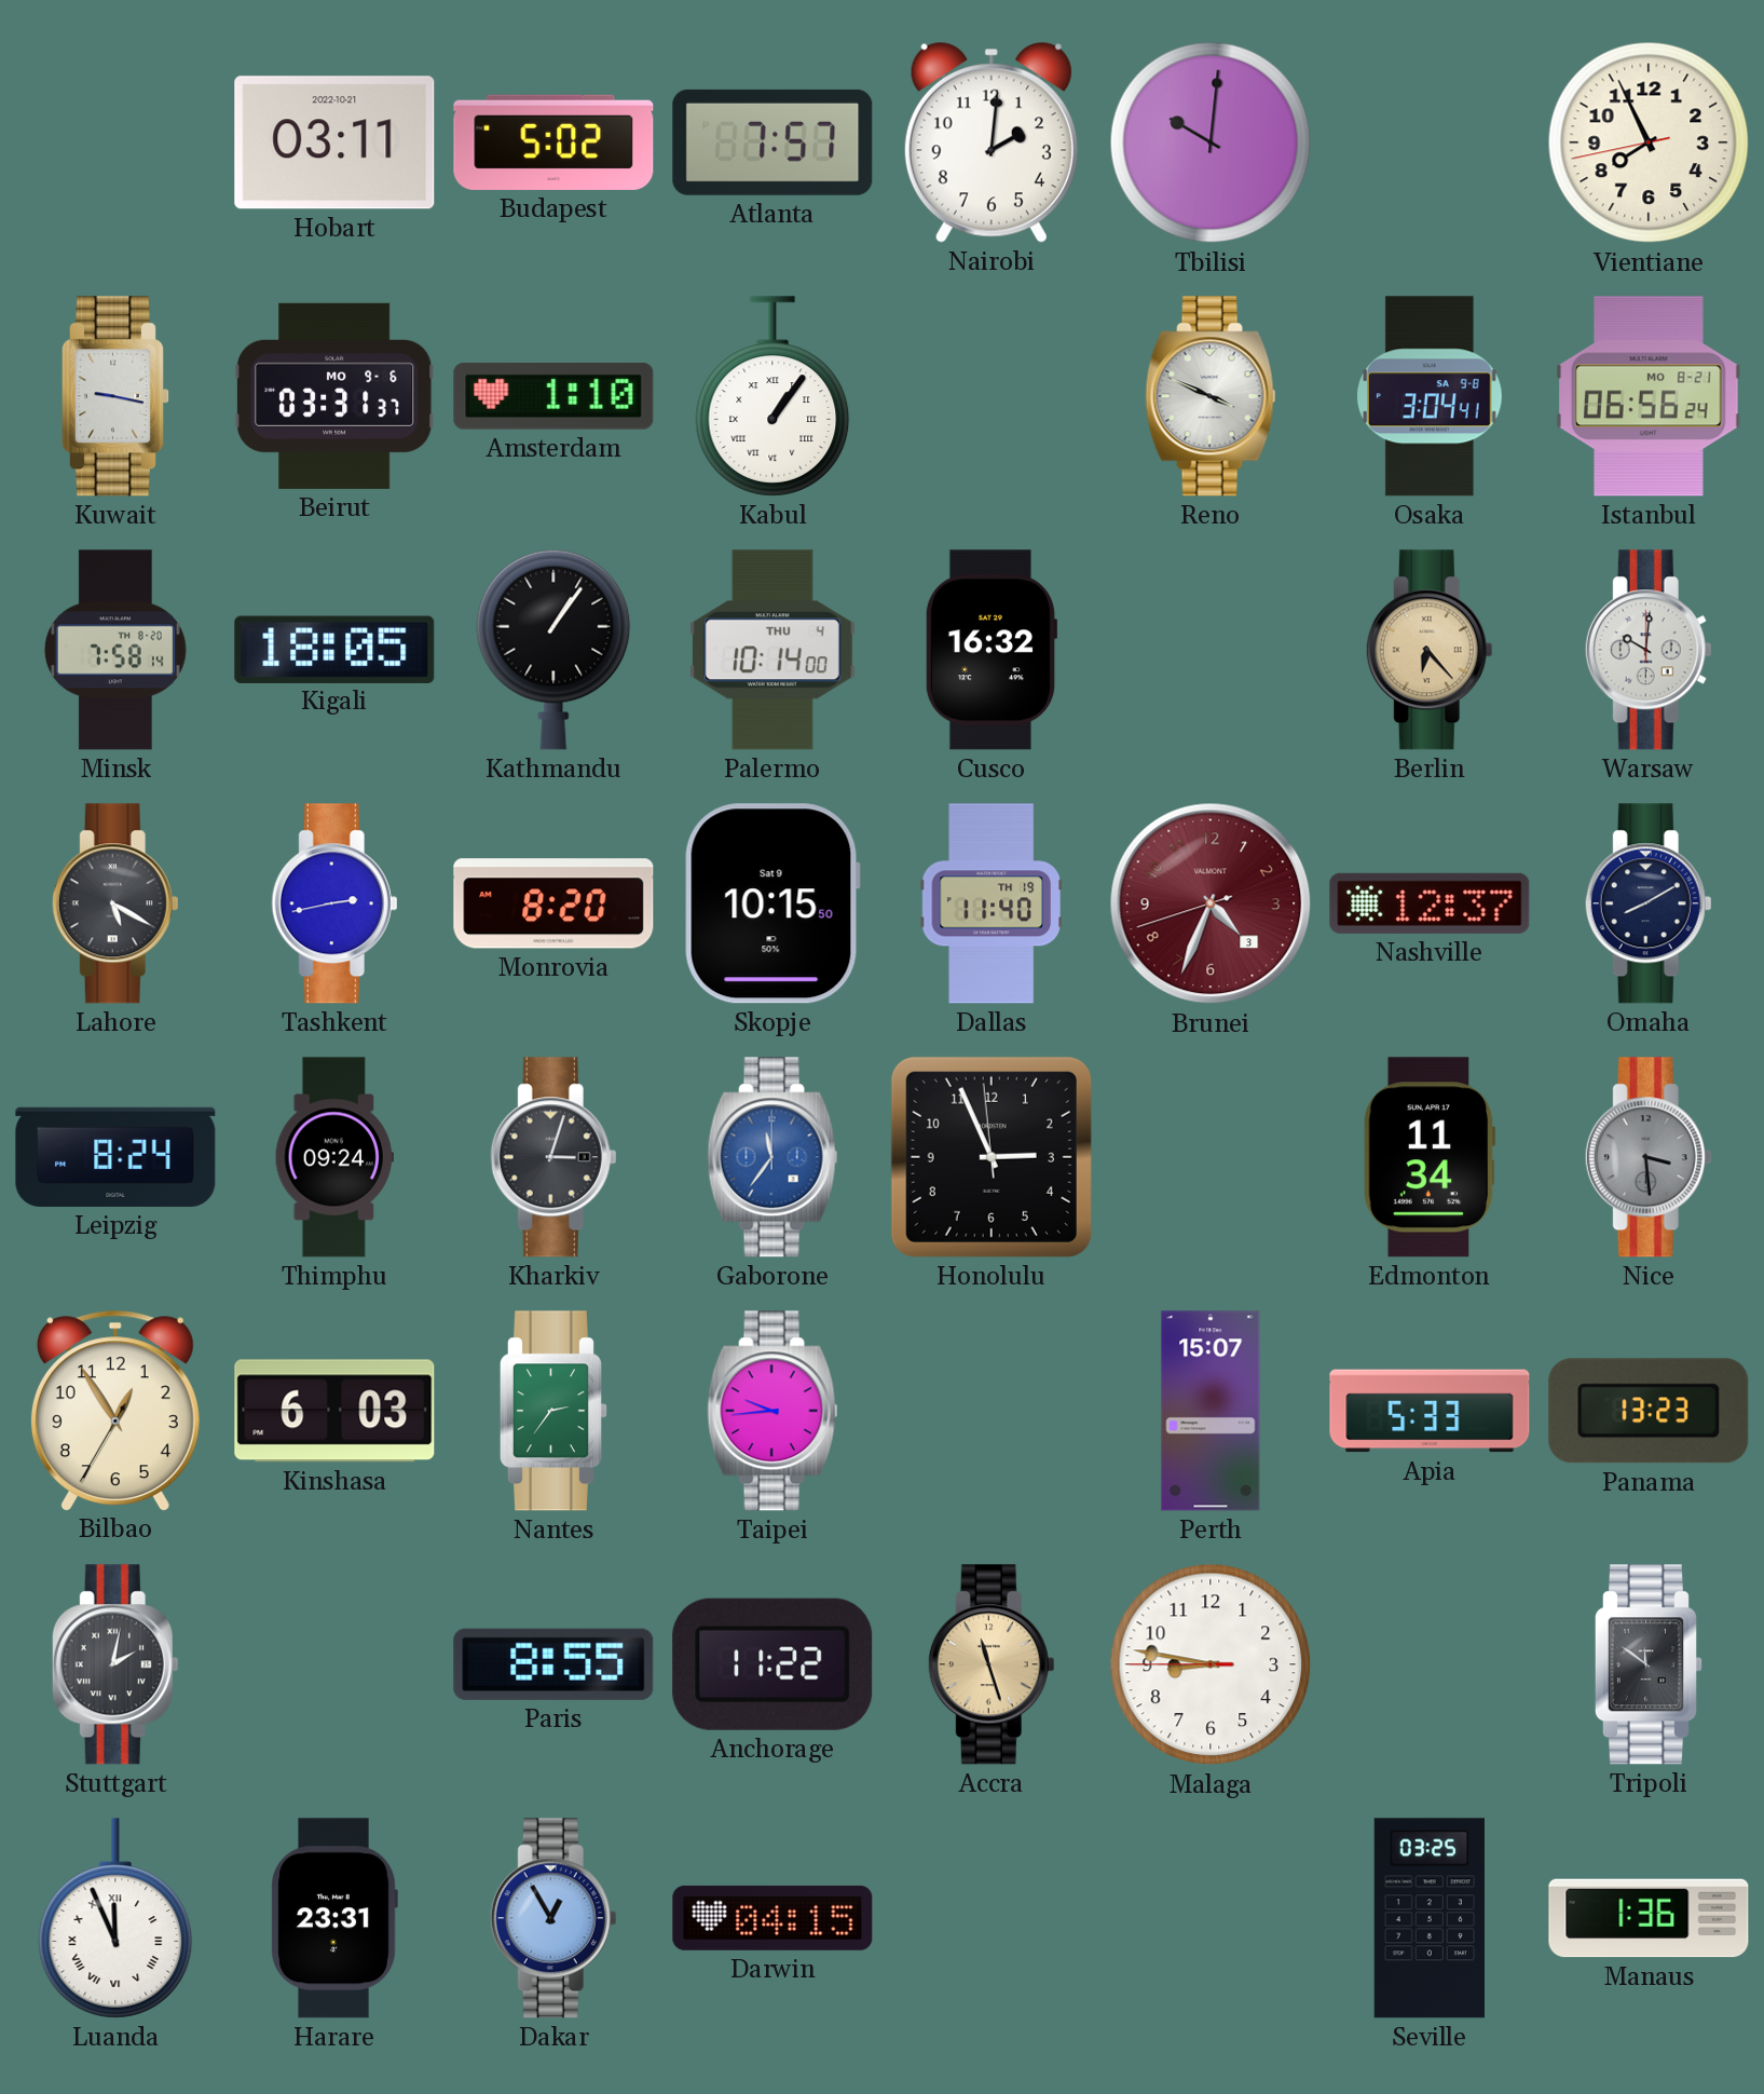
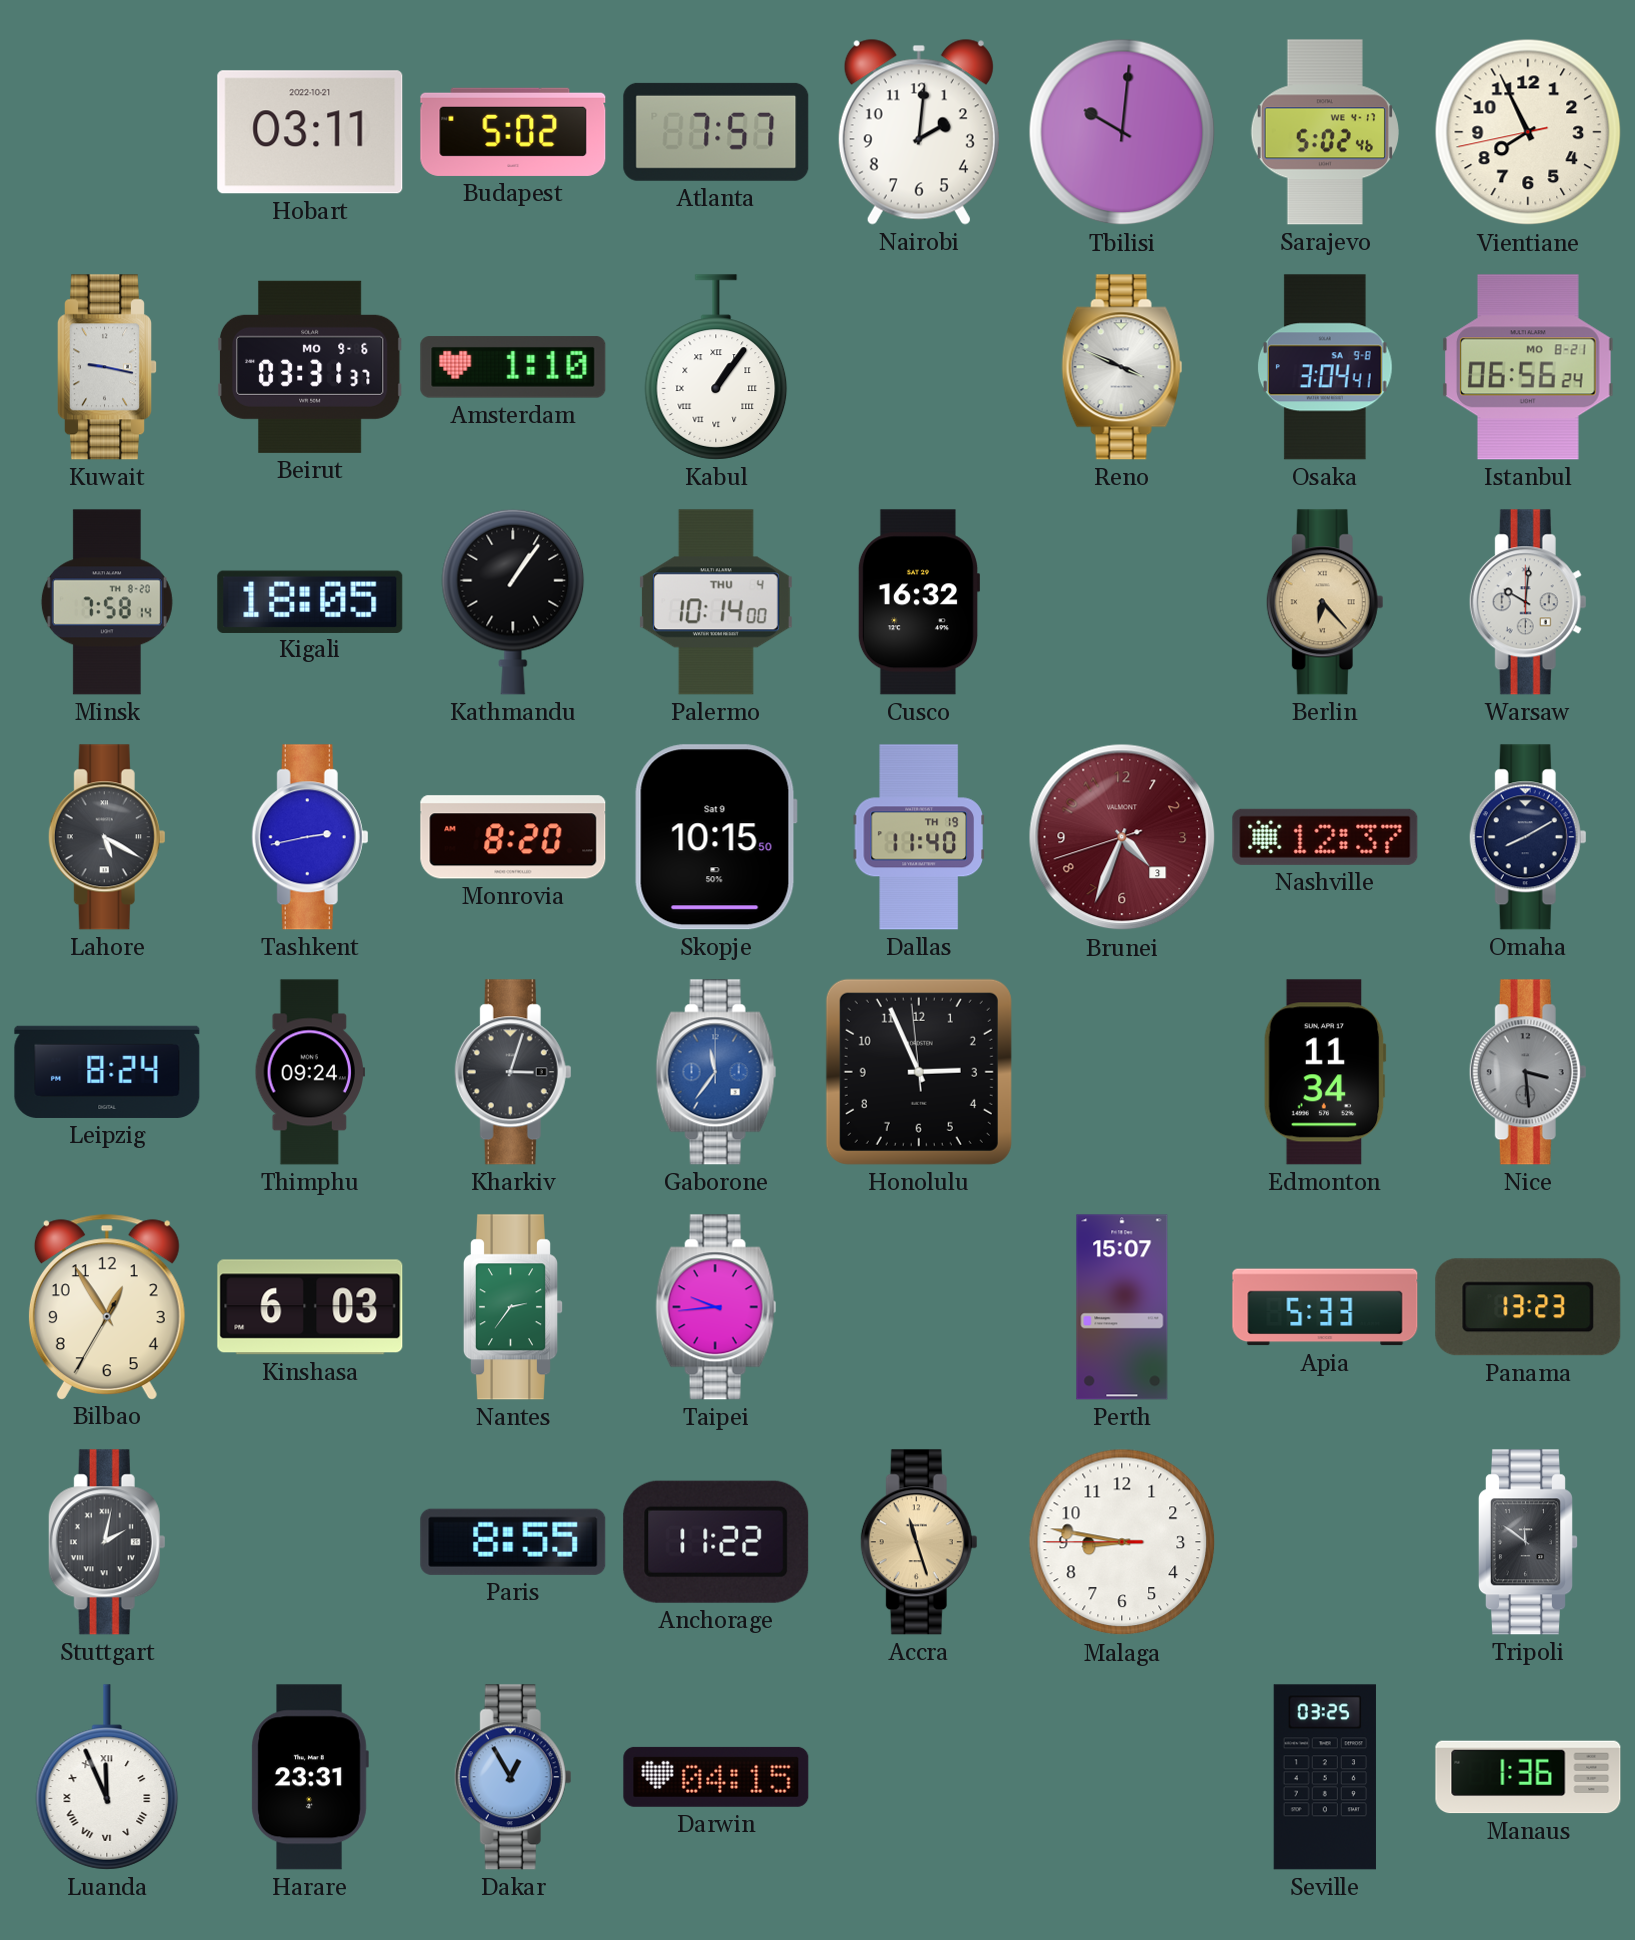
Sarajevo: none -> 5:02 (1325, 132)
